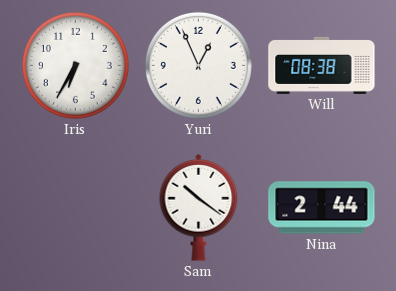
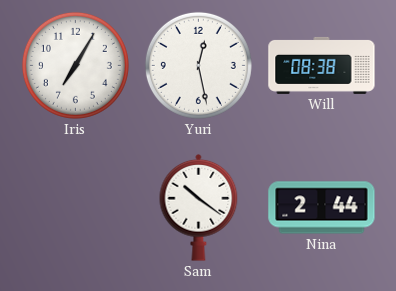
Iris: 6:35 -> 7:05 (75, 65)
Yuri: 12:56 -> 12:28 (198, 65)
